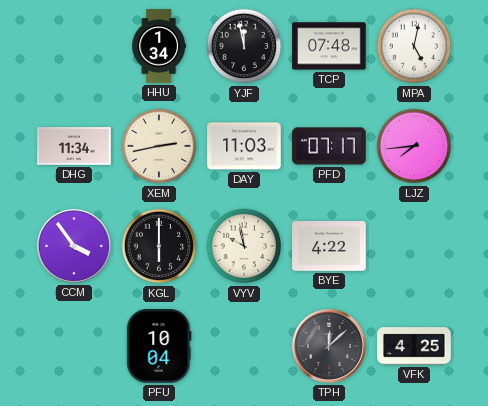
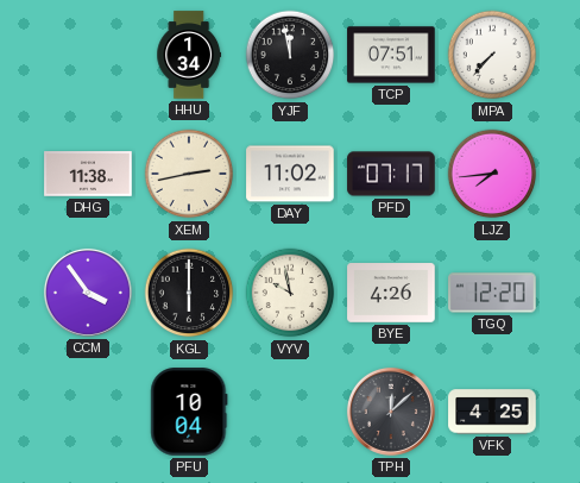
TCP: 07:48 -> 07:51 (391, 55)
MPA: 5:02 -> 7:37 (492, 55)
DHG: 11:34 -> 11:38 (88, 174)
DAY: 11:03 -> 11:02 (290, 174)
BYE: 4:22 -> 4:26 (391, 293)
TGQ: none -> 12:20 (492, 293)
